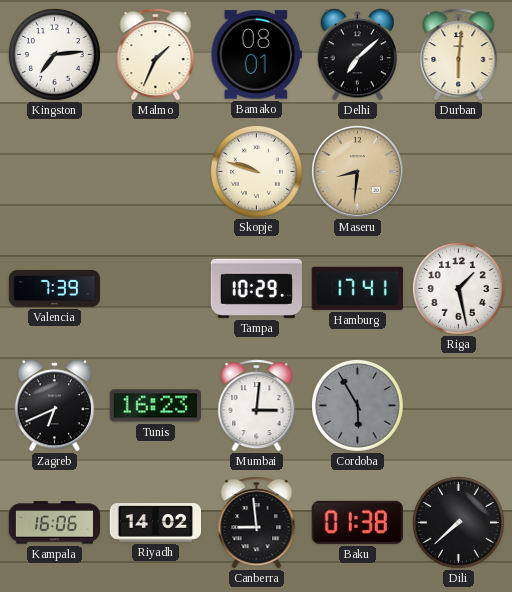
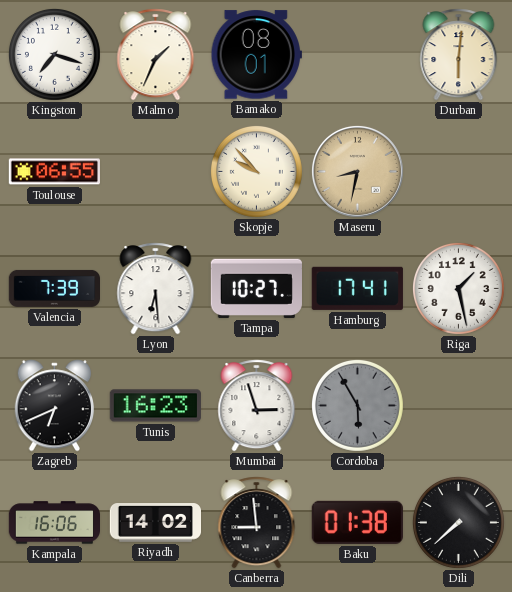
Kingston: 7:14 -> 7:18 (54, 54)
Delhi: 7:08 -> none (358, 55)
Toulouse: none -> 06:55 (54, 172)
Skopje: 9:48 -> 9:53 (256, 171)
Maseru: 8:31 -> 8:32 (357, 171)
Lyon: none -> 6:29 (156, 289)
Tampa: 10:29 -> 10:27 (256, 288)
Mumbai: 3:01 -> 2:57 (257, 406)
